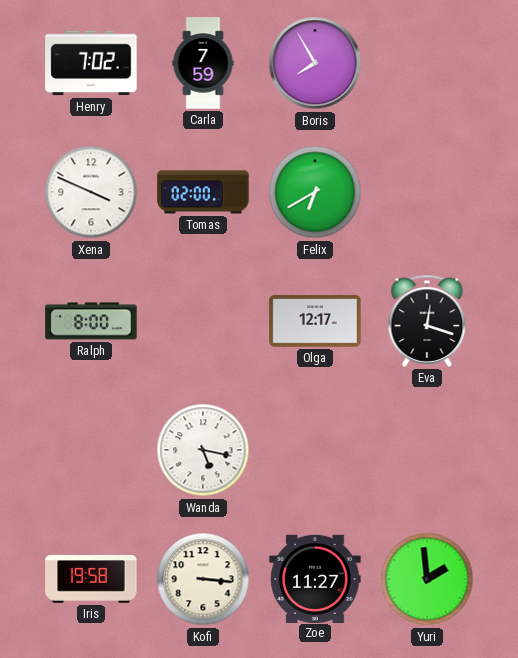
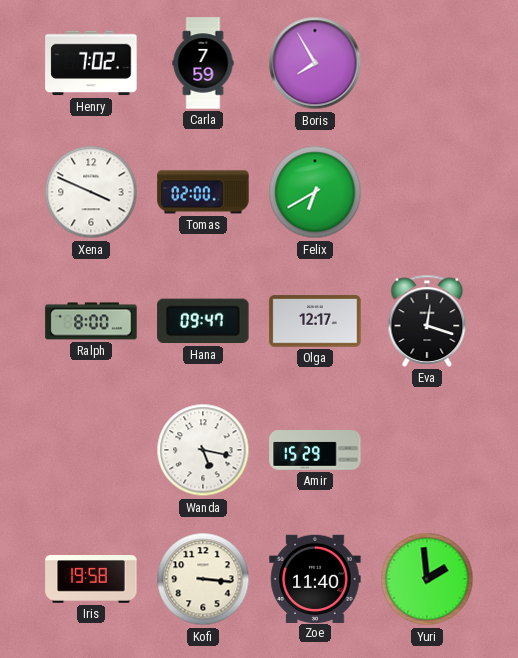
Hana: none -> 09:47 (203, 321)
Amir: none -> 15:29 (315, 450)
Zoe: 11:27 -> 11:40 (315, 578)
